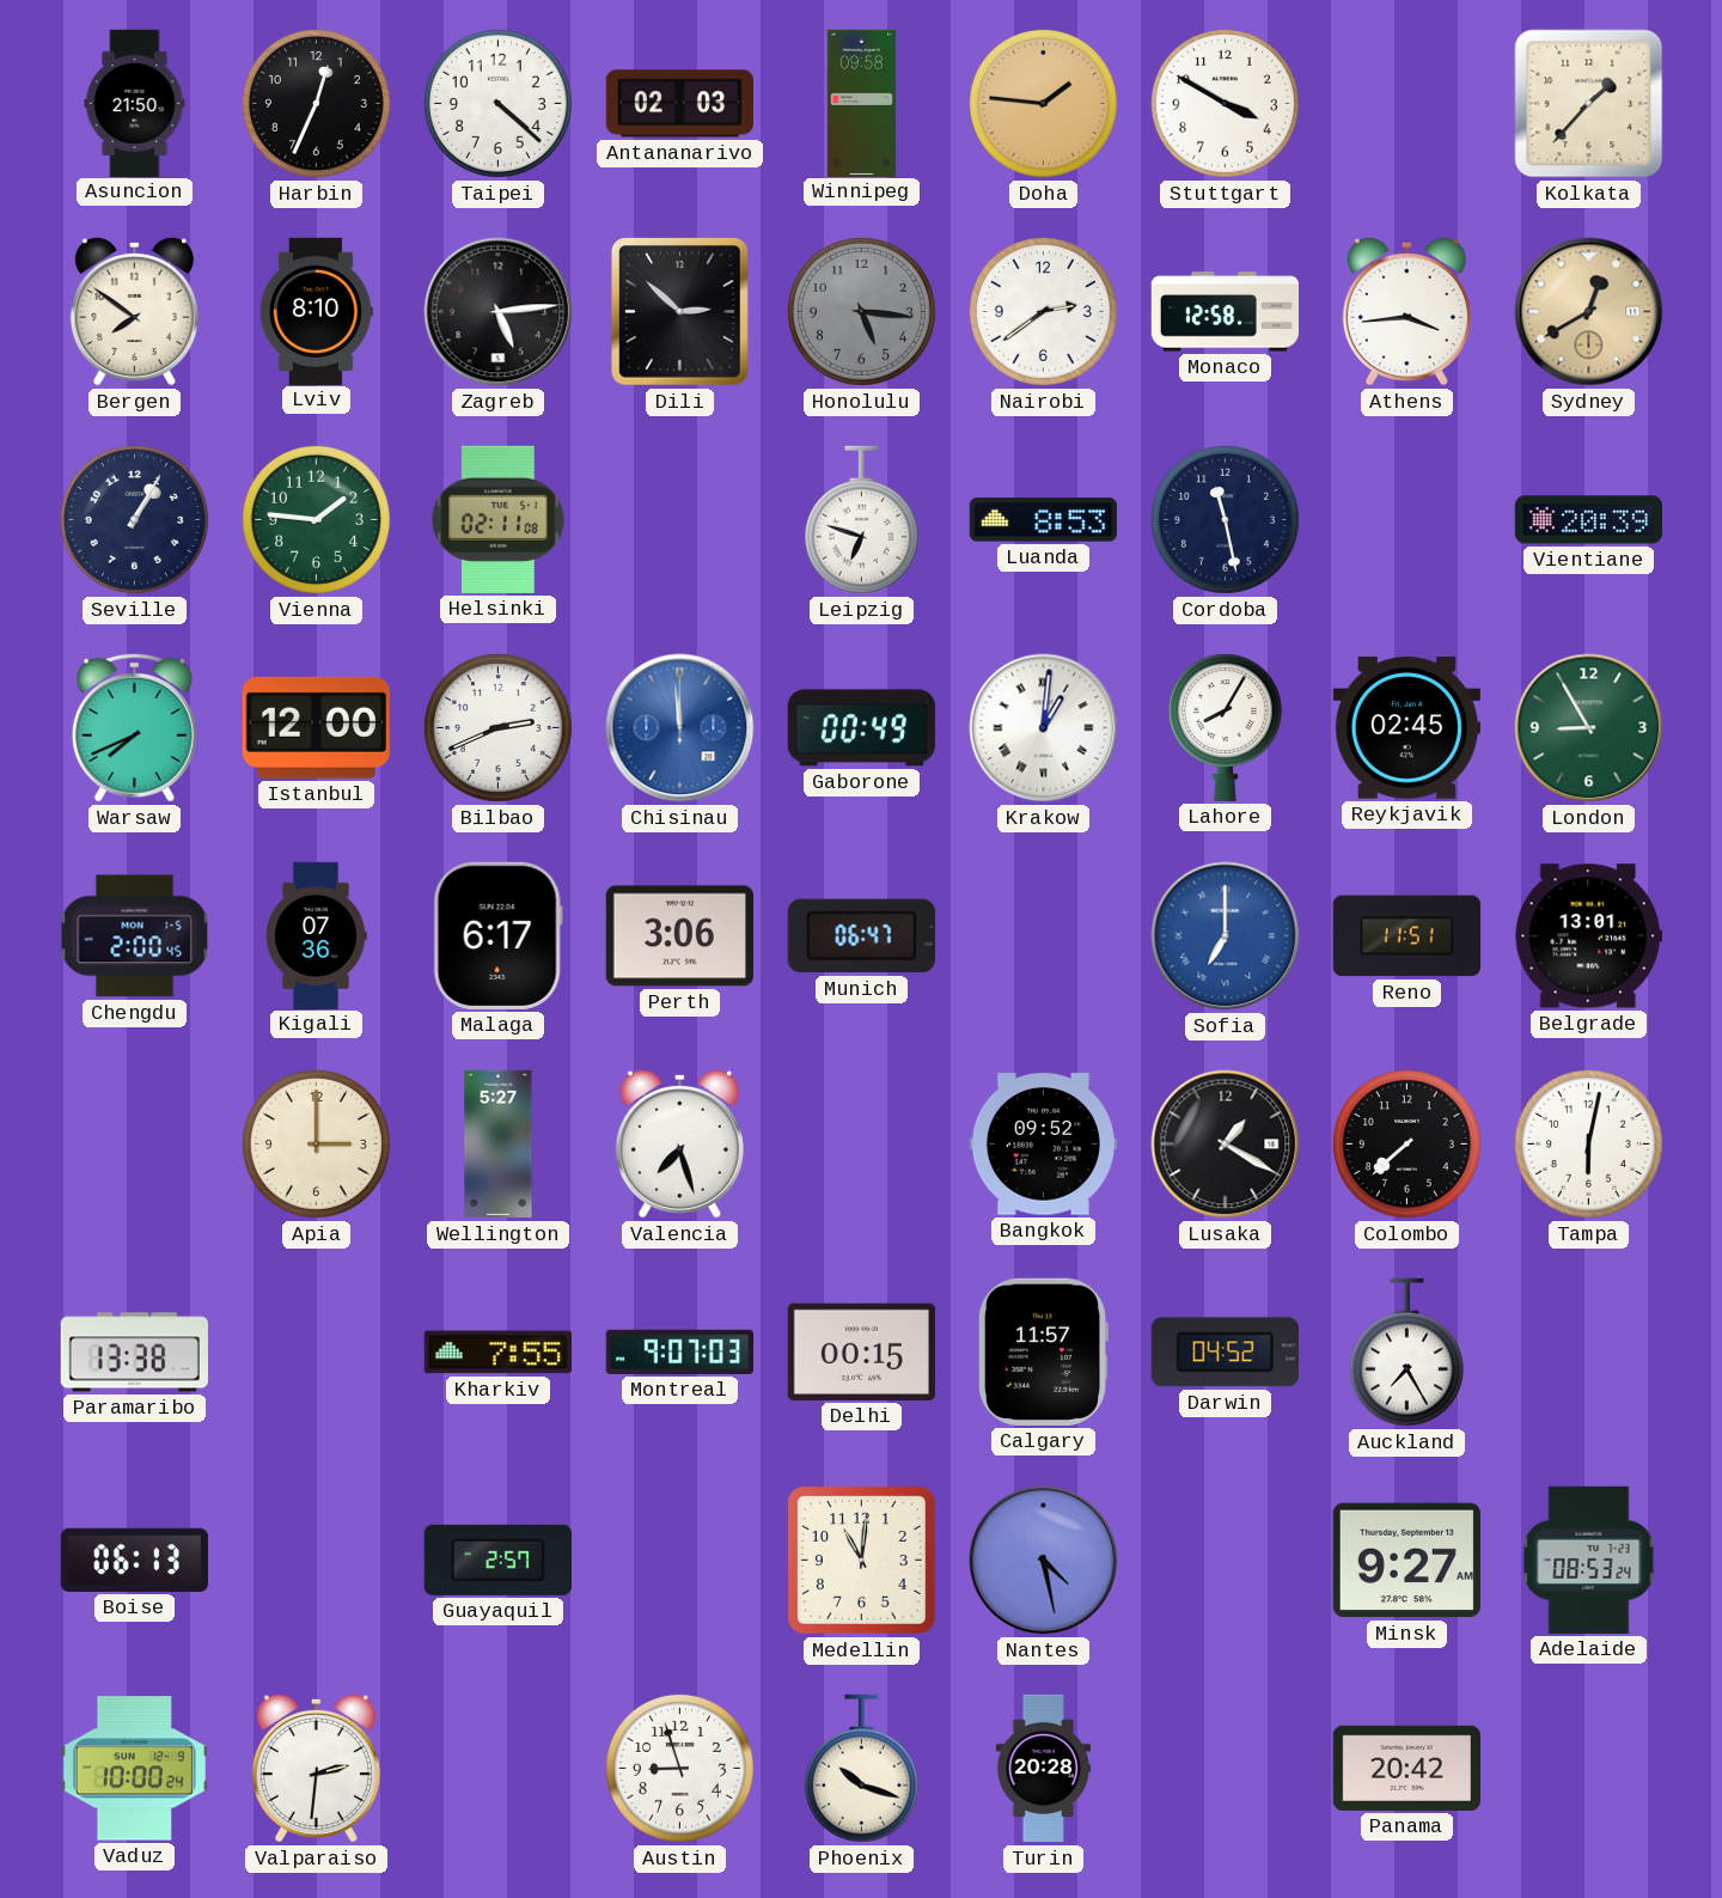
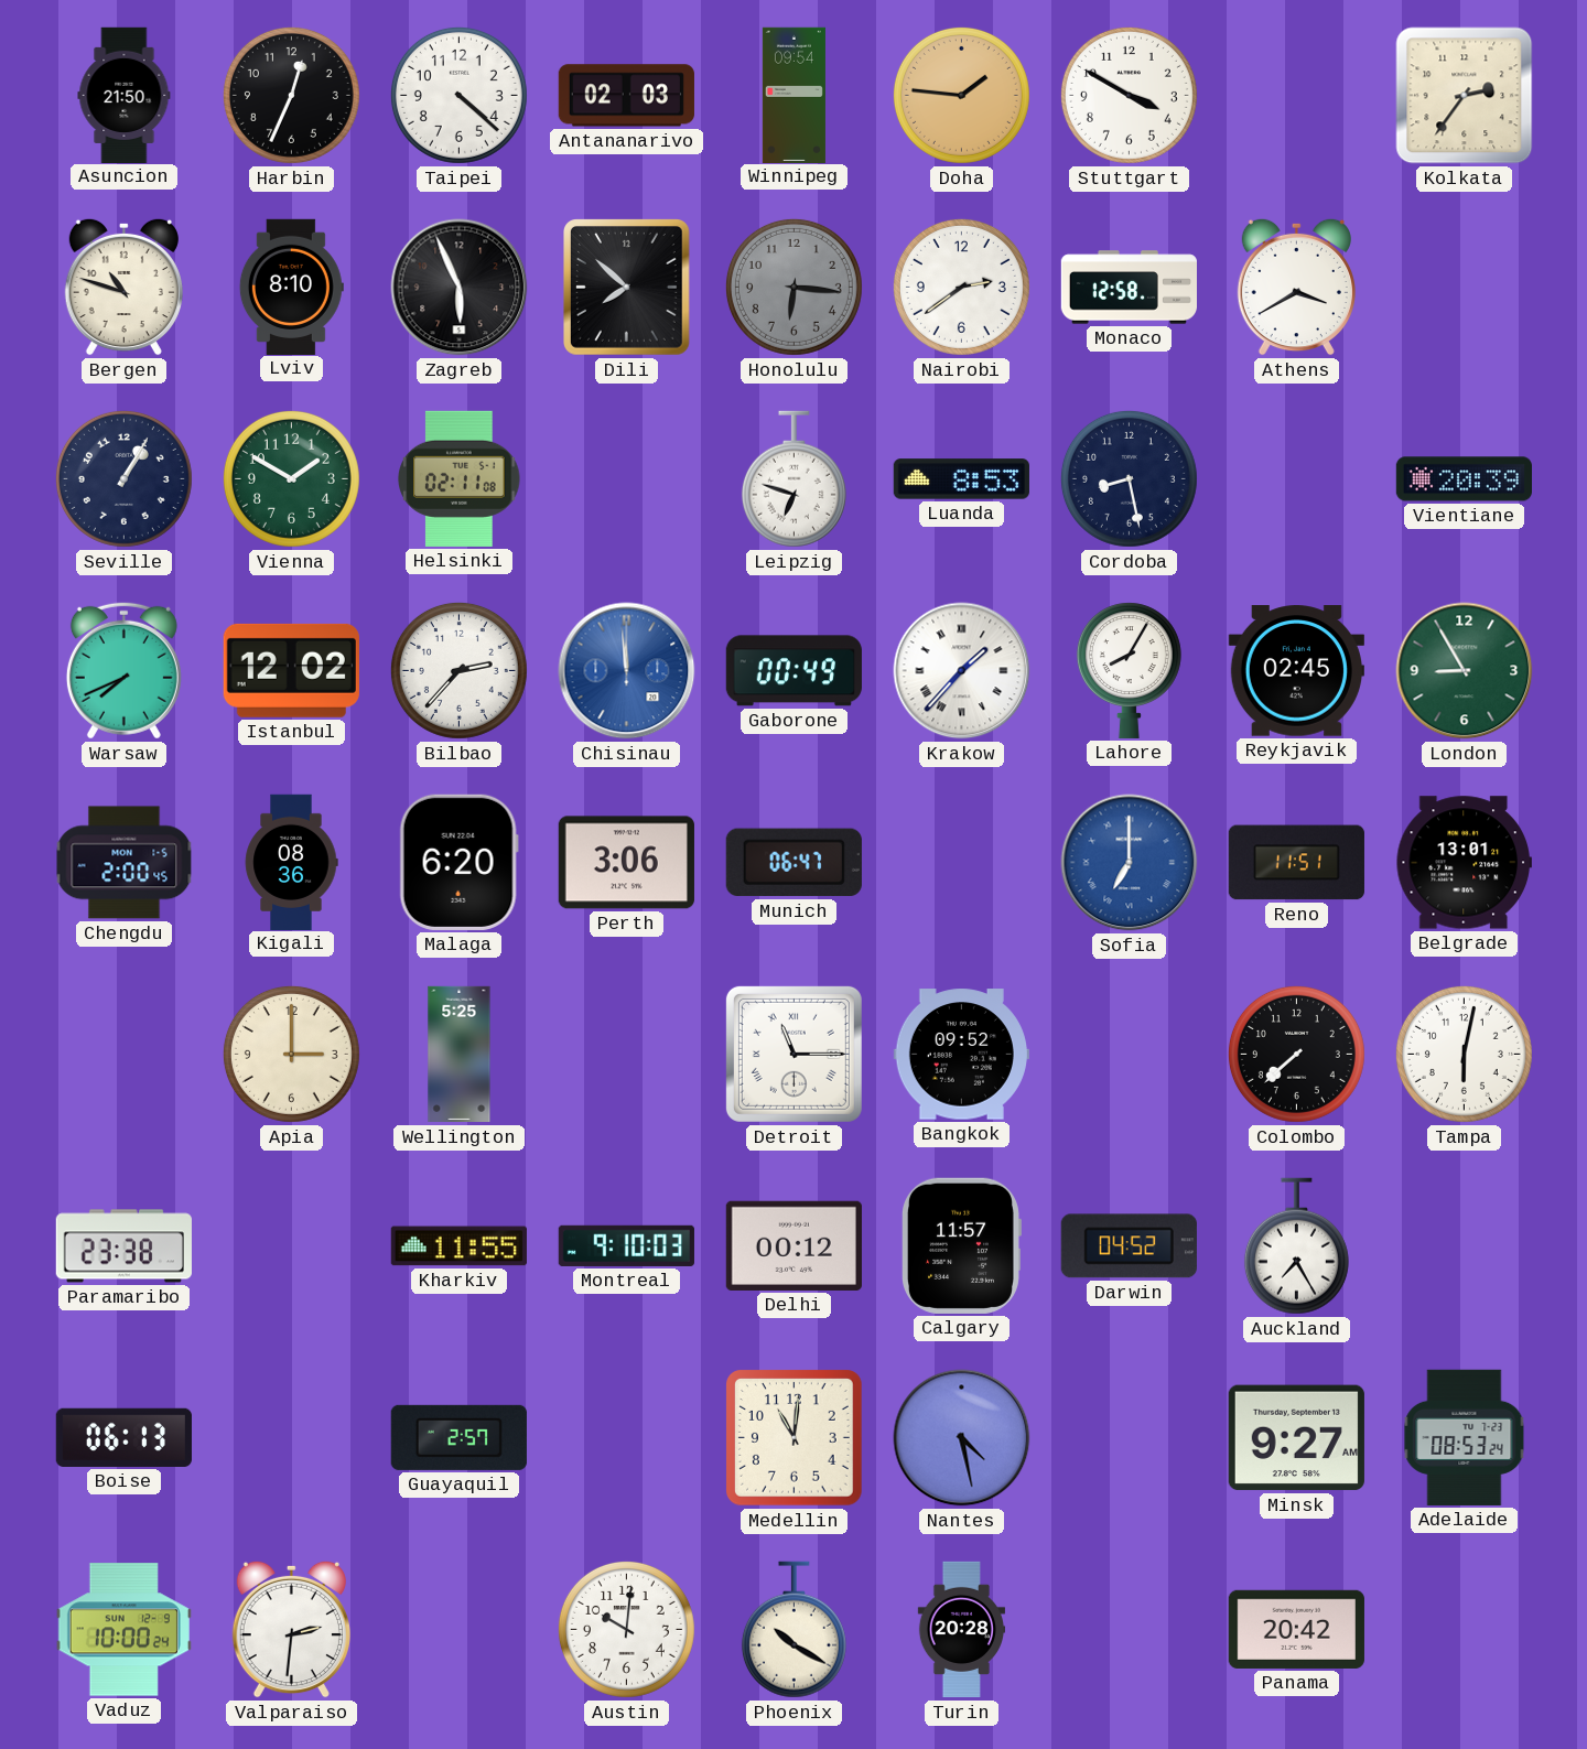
Winnipeg: 09:58 -> 09:54 (793, 95)
Kolkata: 1:37 -> 2:36 (1465, 96)
Bergen: 7:51 -> 10:48 (123, 287)
Zagreb: 5:14 -> 5:56 (460, 288)
Dili: 2:52 -> 7:52 (627, 288)
Honolulu: 5:16 -> 6:16 (793, 287)
Athens: 3:44 -> 3:40 (1296, 287)
Sydney: 12:40 -> none (1589, 312)
Vienna: 1:46 -> 1:50 (291, 478)
Cordoba: 11:28 -> 8:28 (1129, 478)
Istanbul: 12:00 -> 12:02 (291, 670)
Bilbao: 2:41 -> 2:37 (458, 670)
Krakow: 1:01 -> 1:37 (962, 671)
Kigali: 07:36 -> 08:36 (291, 862)
Malaga: 6:17 -> 6:20 (458, 862)
Wellington: 5:27 -> 5:25 (460, 1055)
Valencia: 7:27 -> none (679, 1143)
Detroit: none -> 11:15 (793, 1054)
Lusaka: 1:20 -> none (1226, 1145)
Paramaribo: 13:38 -> 23:38 (123, 1246)
Kharkiv: 7:55 -> 11:55 (458, 1246)
Montreal: 9:07 -> 9:10 (626, 1245)
Delhi: 00:15 -> 00:12 (793, 1245)
Austin: 8:57 -> 10:01 (626, 1629)
Phoenix: 10:18 -> 10:20 (793, 1630)
